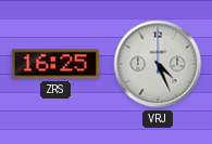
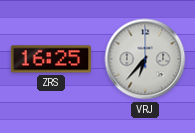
VRJ: 4:26 -> 6:37 (145, 59)
